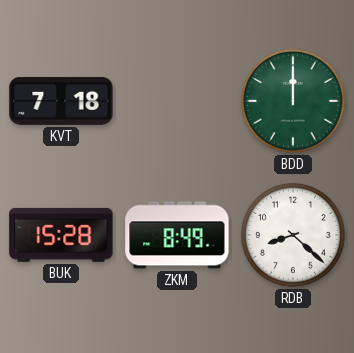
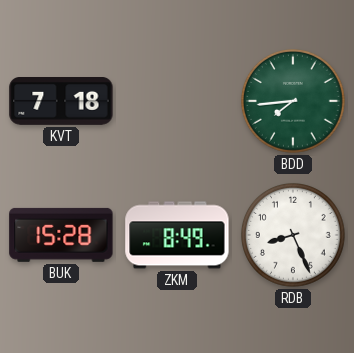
BDD: 12:00 -> 7:44 (293, 101)
RDB: 8:22 -> 8:26 (293, 235)
